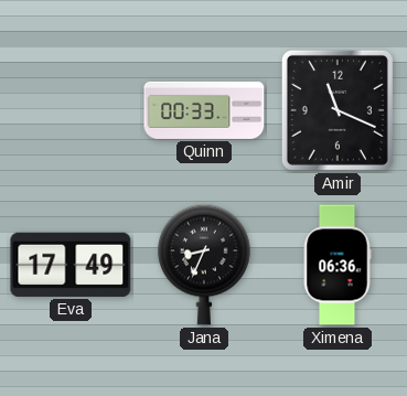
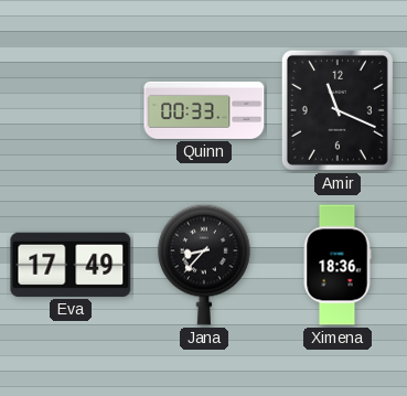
Jana: 8:34 -> 8:37 (204, 265)
Ximena: 06:36 -> 18:36 (338, 265)
